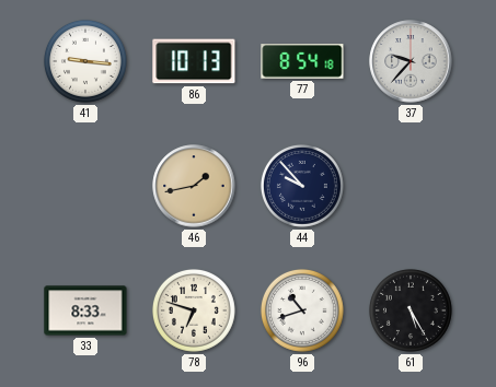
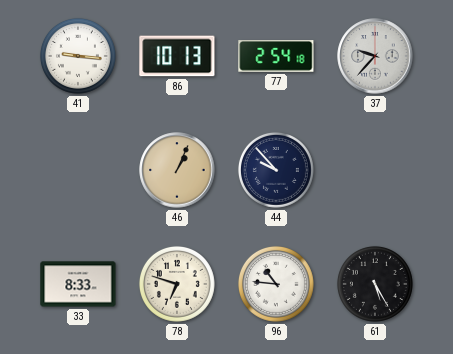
77: 8:54 -> 2:54 (276, 57)
46: 1:43 -> 1:04 (177, 170)
96: 10:42 -> 10:46 (276, 284)
